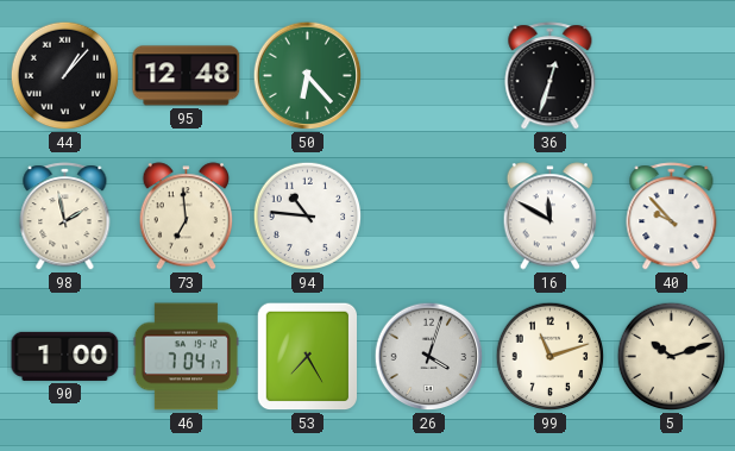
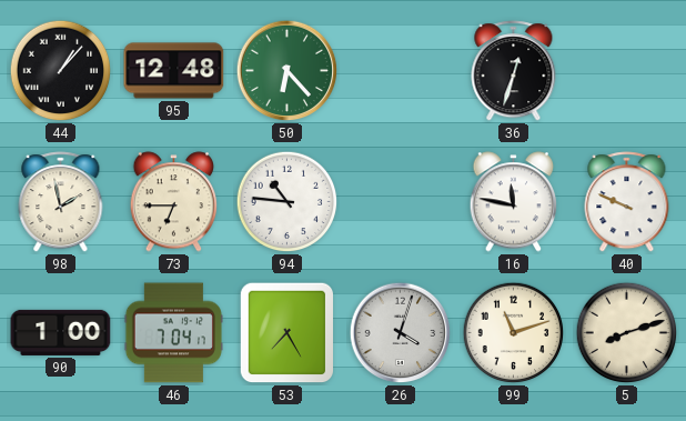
73: 6:59 -> 6:45 (174, 202)
16: 11:50 -> 11:47 (514, 202)
40: 9:53 -> 9:49 (627, 202)
5: 10:12 -> 8:12 (627, 333)
